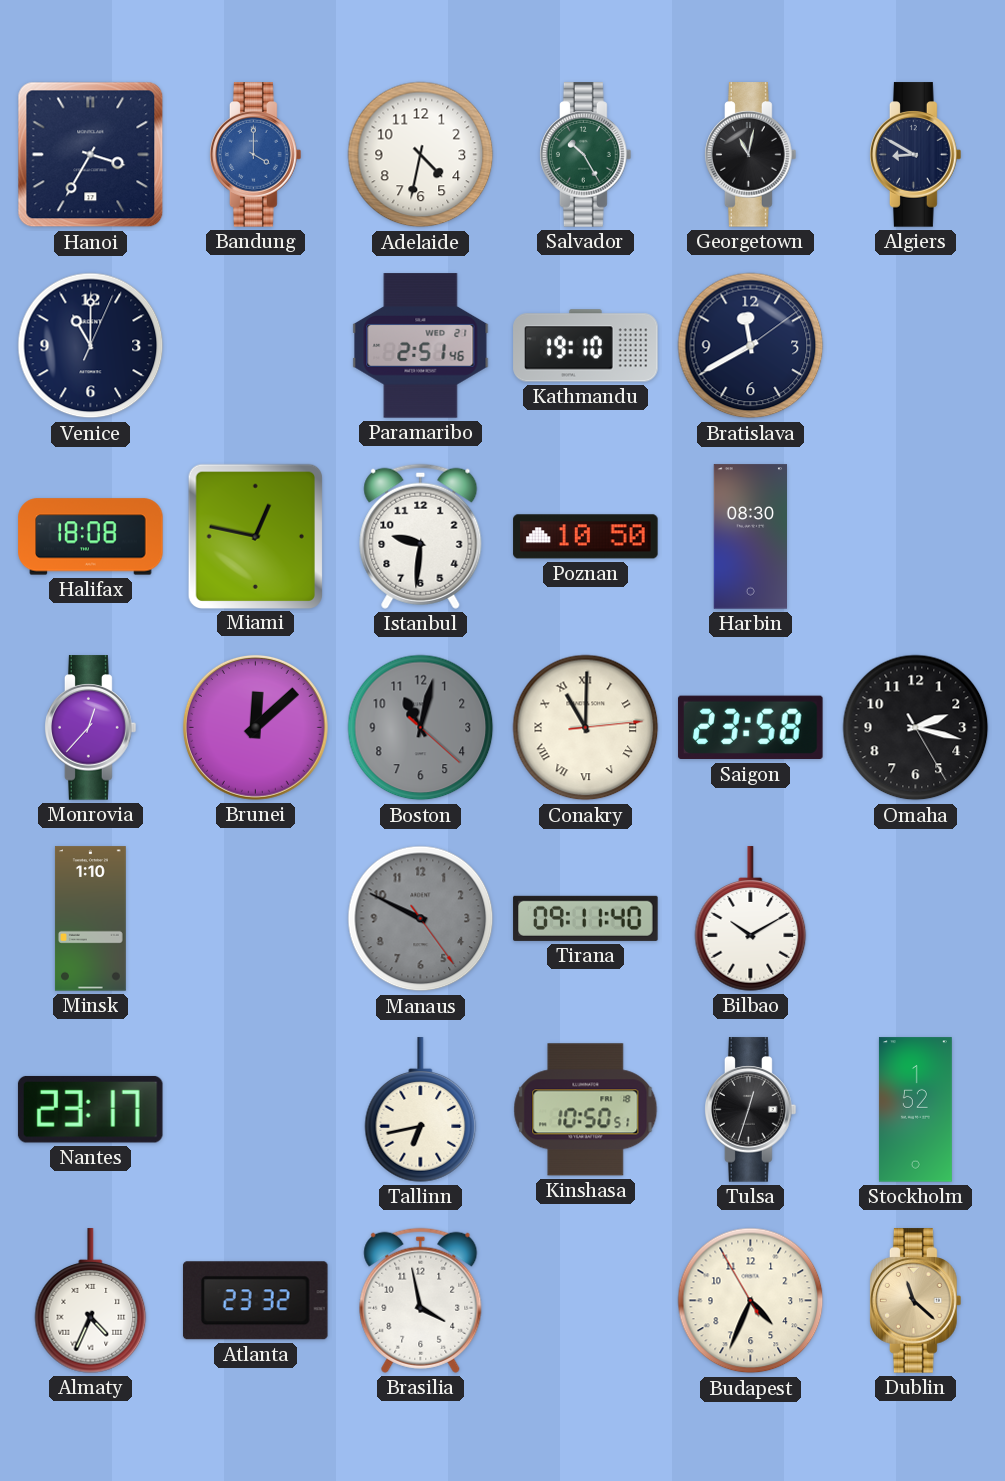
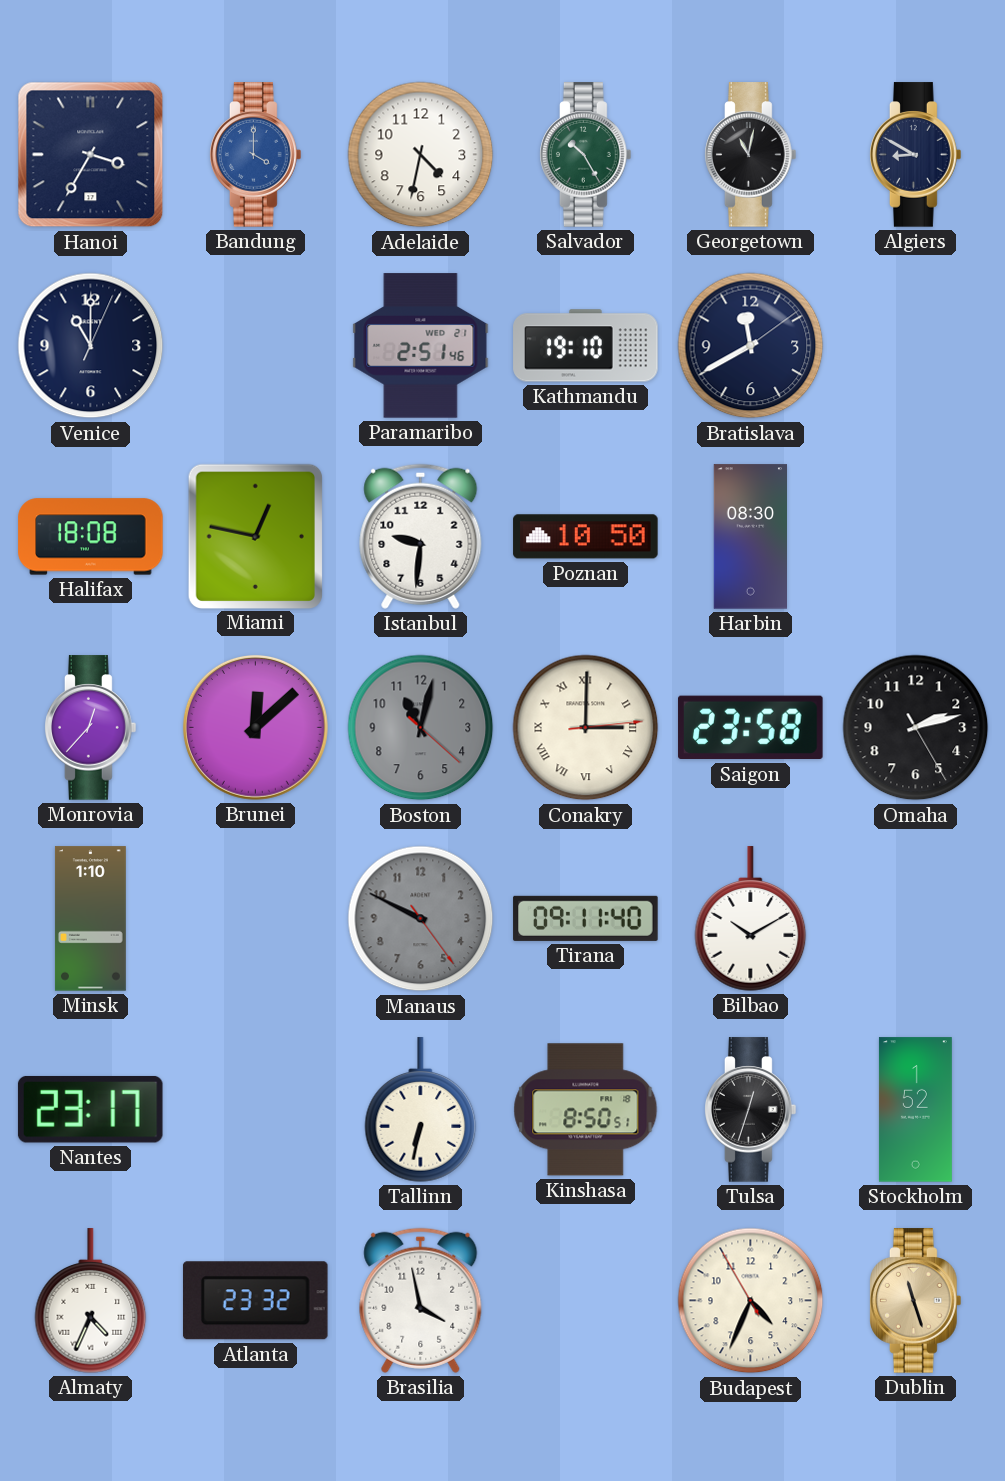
Conakry: 11:00 -> 3:00 (586, 728)
Omaha: 2:17 -> 2:12 (916, 728)
Tallinn: 6:43 -> 6:32 (421, 1110)
Kinshasa: 10:50 -> 8:50 (586, 1110)
Dublin: 11:22 -> 11:27 (916, 1301)
